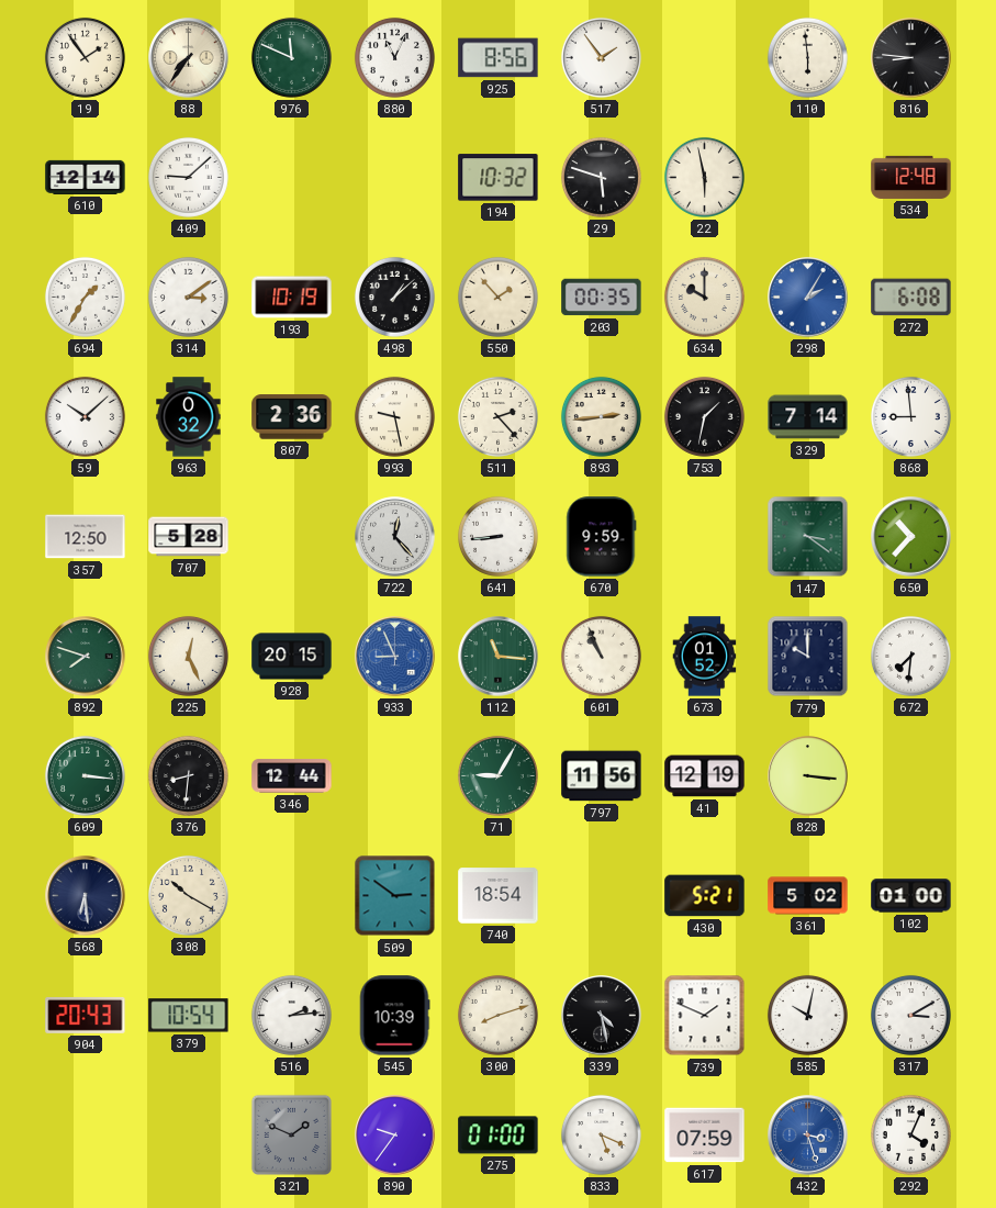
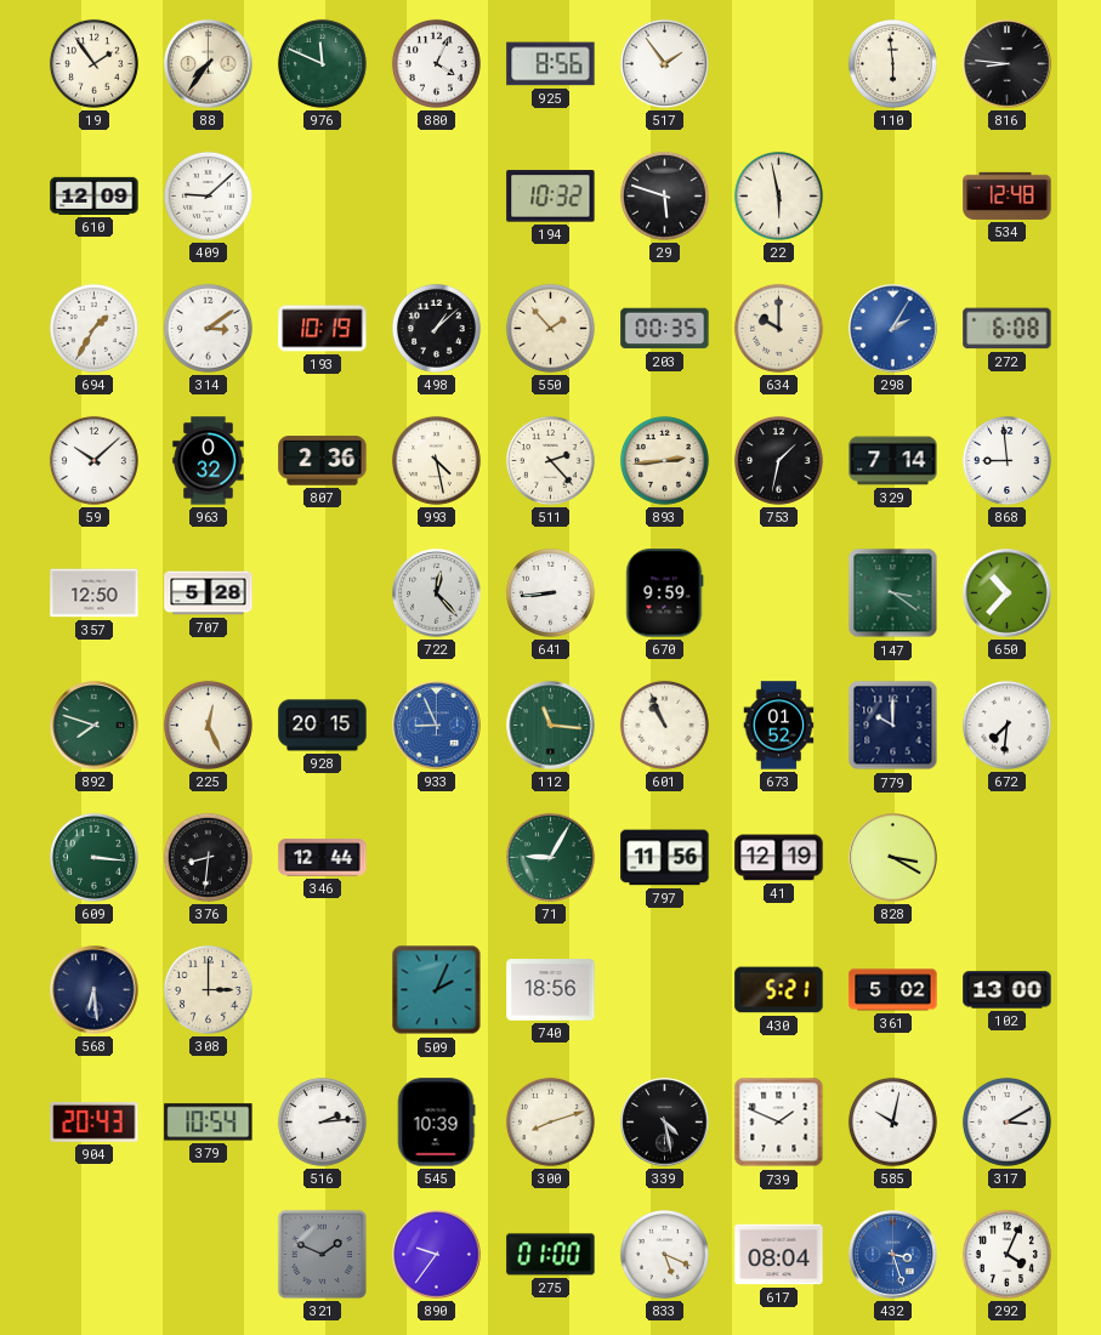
880: 11:04 -> 4:04 (436, 63)
610: 12:14 -> 12:09 (95, 195)
993: 9:28 -> 4:28 (436, 460)
828: 3:16 -> 3:20 (893, 858)
308: 10:20 -> 3:00 (208, 989)
509: 2:51 -> 2:04 (437, 990)
740: 18:54 -> 18:56 (551, 990)
102: 01:00 -> 13:00 (1008, 990)
617: 07:59 -> 08:04 (779, 1255)
